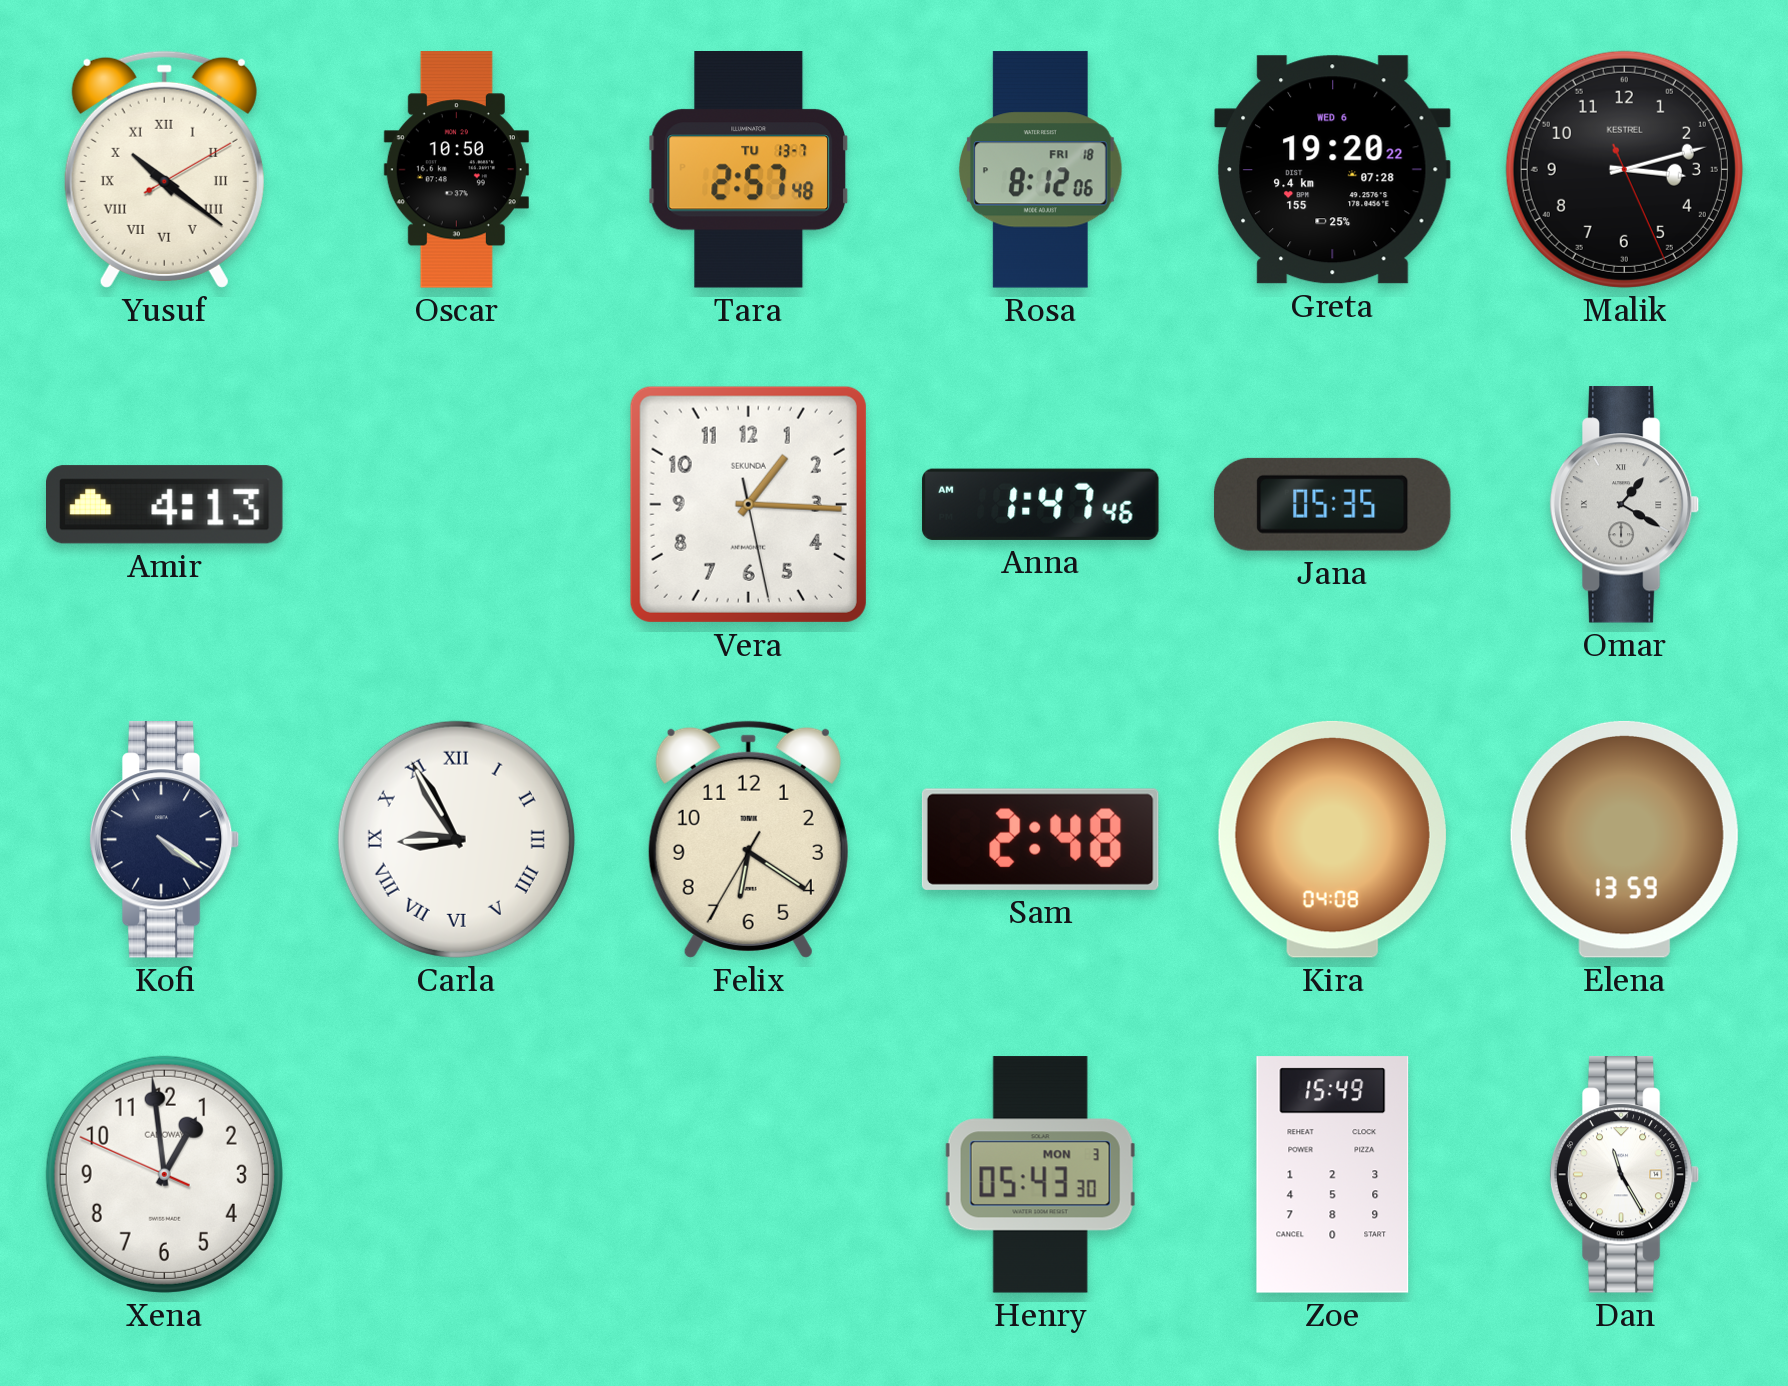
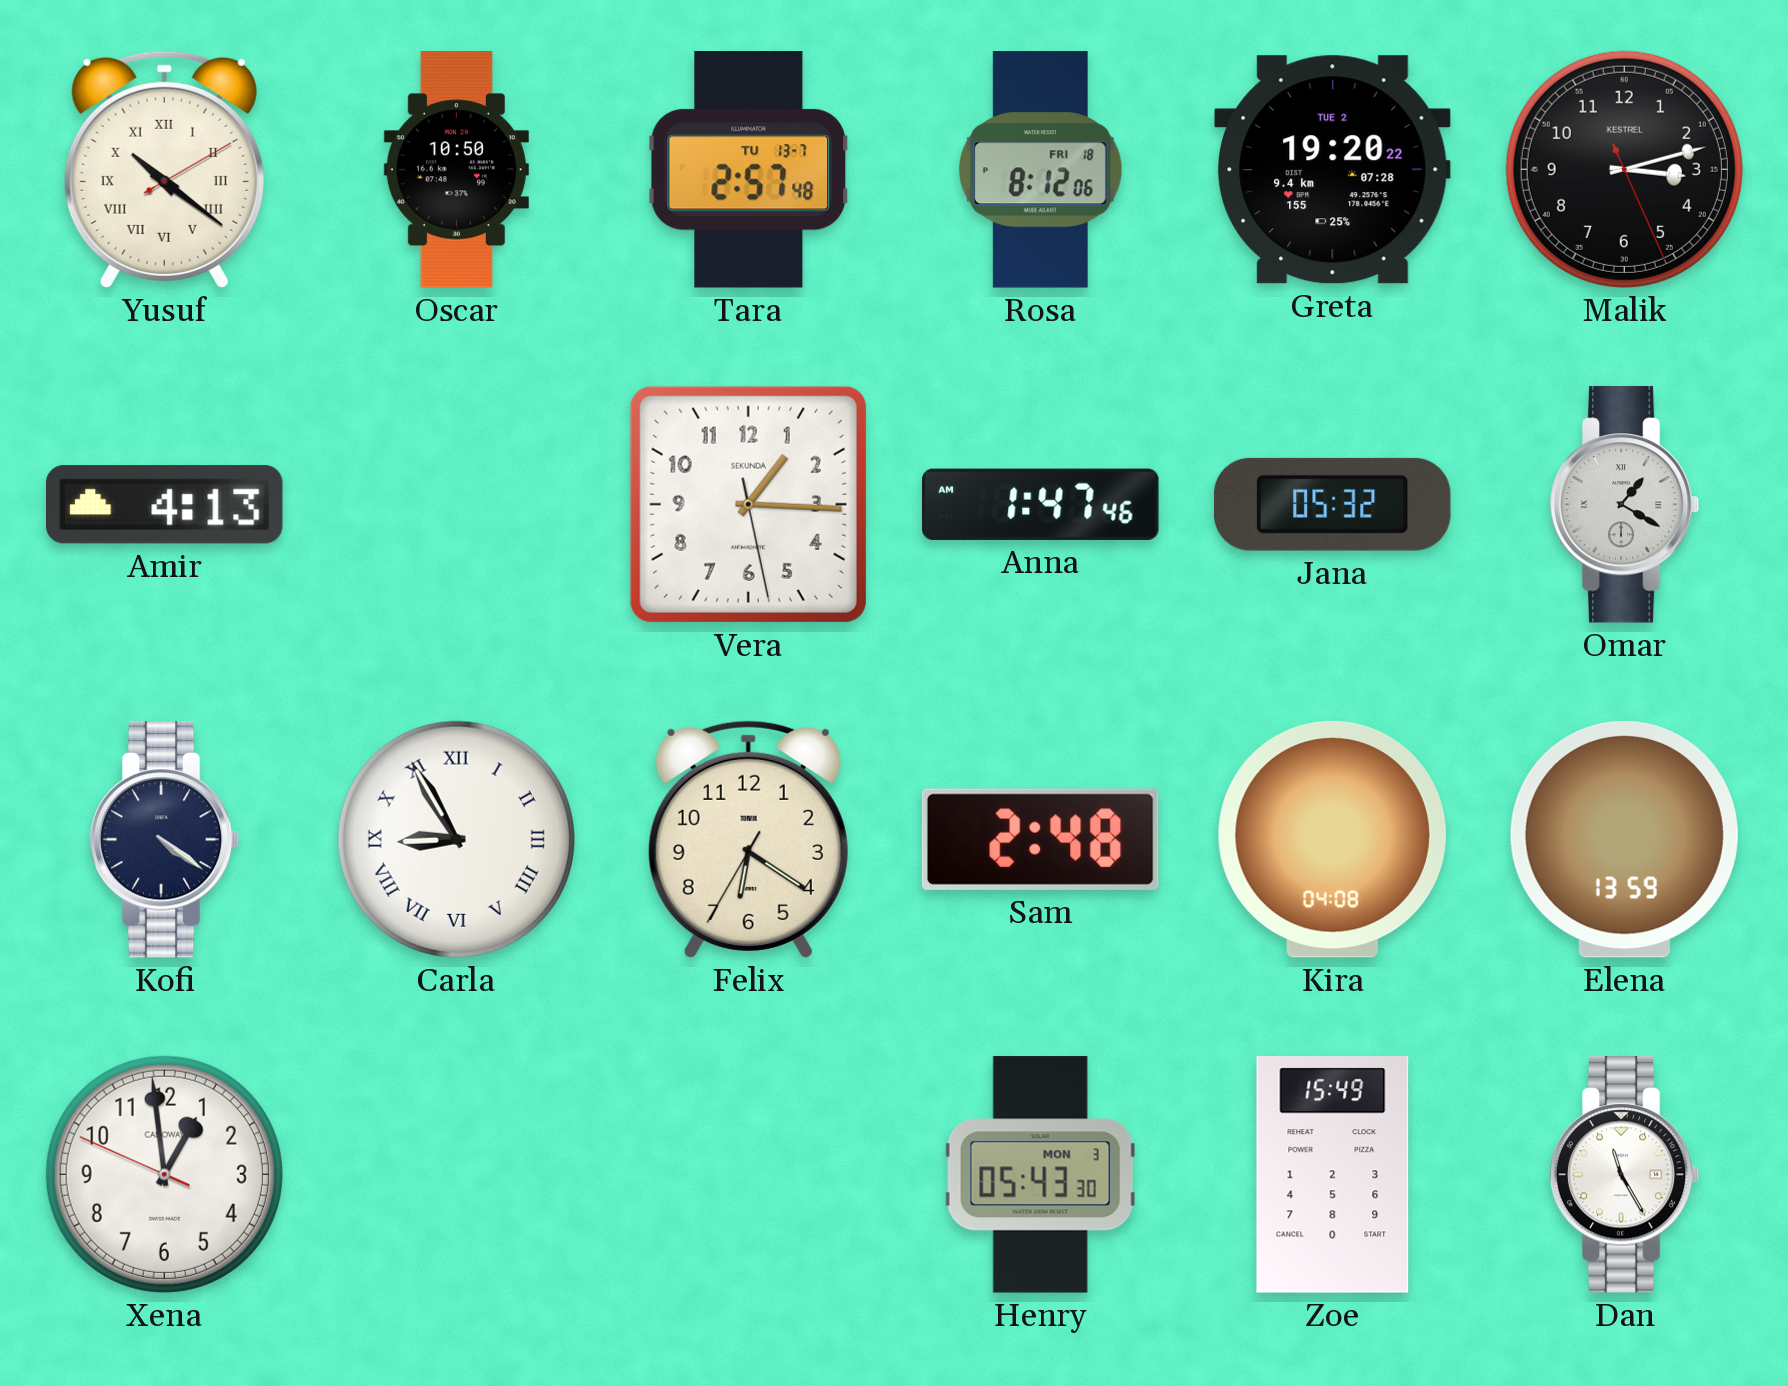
Greta date: WED 6 -> TUE 2 (1333, 170)
Jana: 05:35 -> 05:32 (1332, 504)
